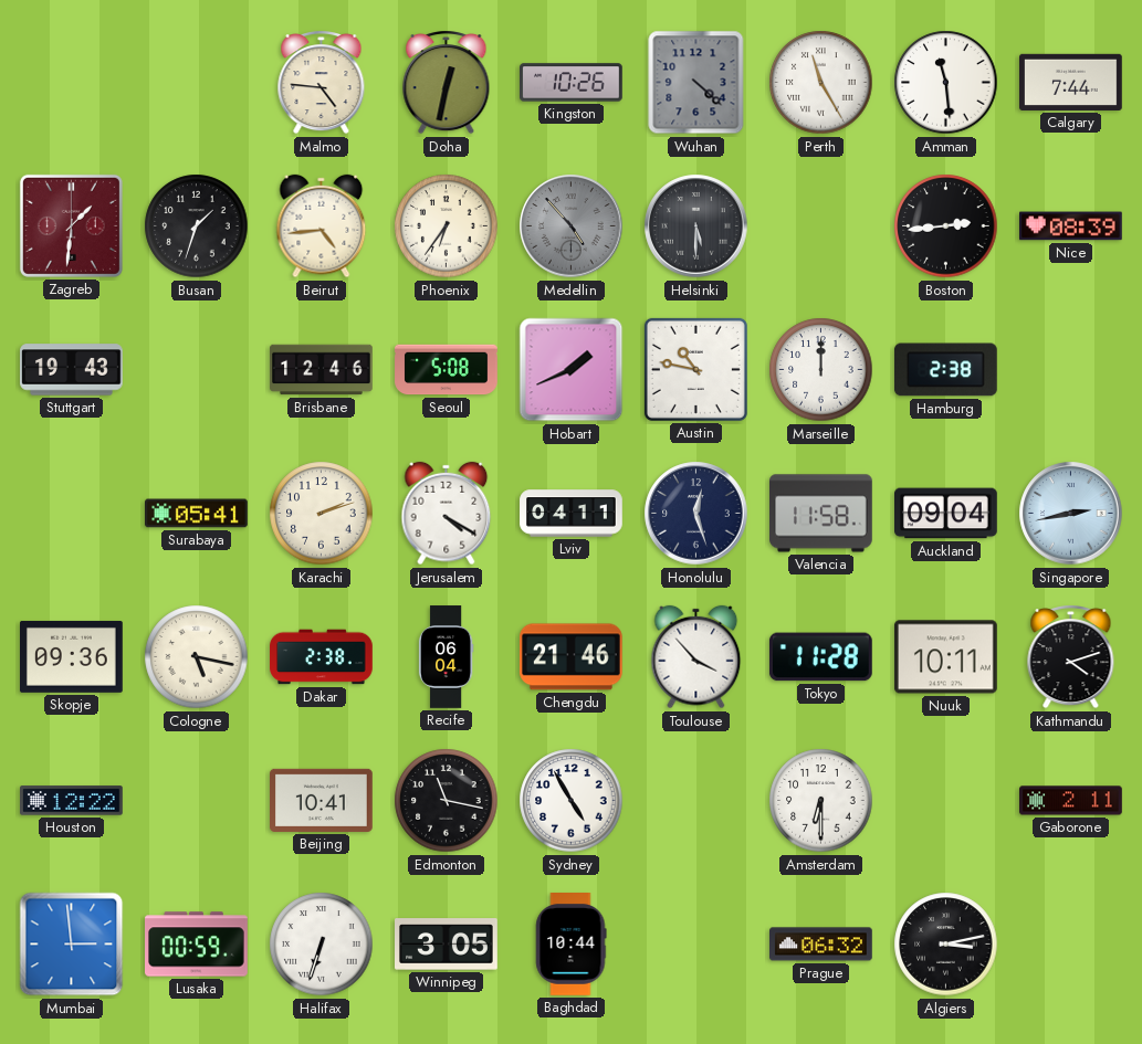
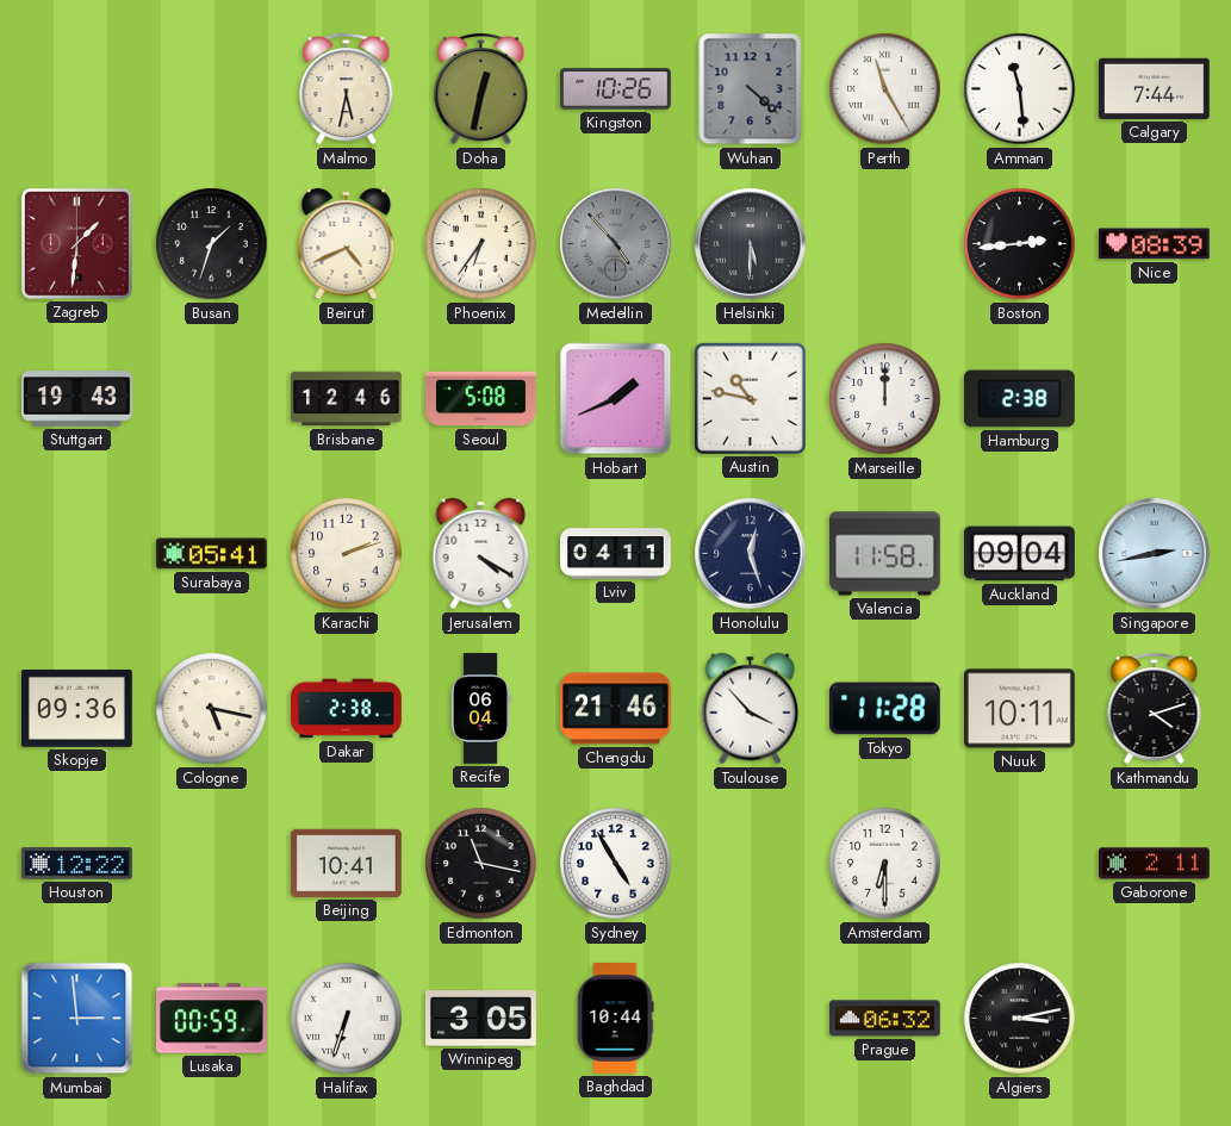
Malmo: 4:46 -> 5:32 (347, 89)
Beirut: 4:44 -> 4:41 (347, 244)
